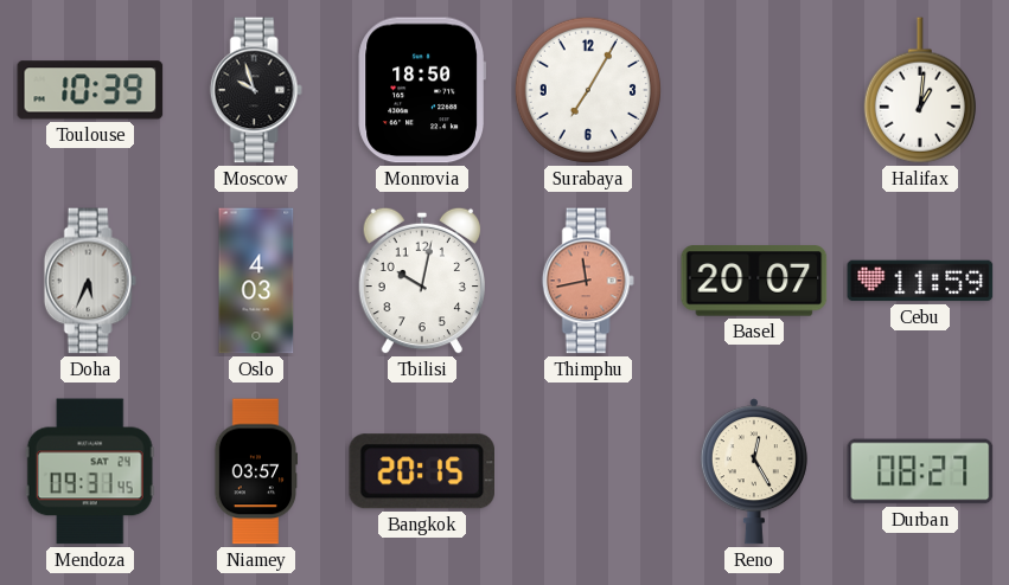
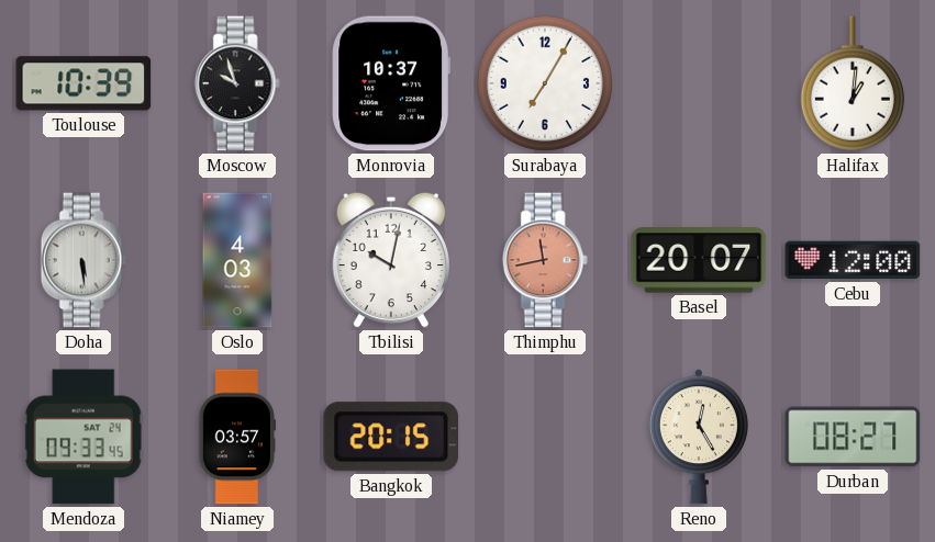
Monrovia: 18:50 -> 10:37 (390, 83)
Doha: 5:34 -> 5:29 (84, 260)
Cebu: 11:59 -> 12:00 (853, 260)
Mendoza: 09:31 -> 09:33 (84, 437)
